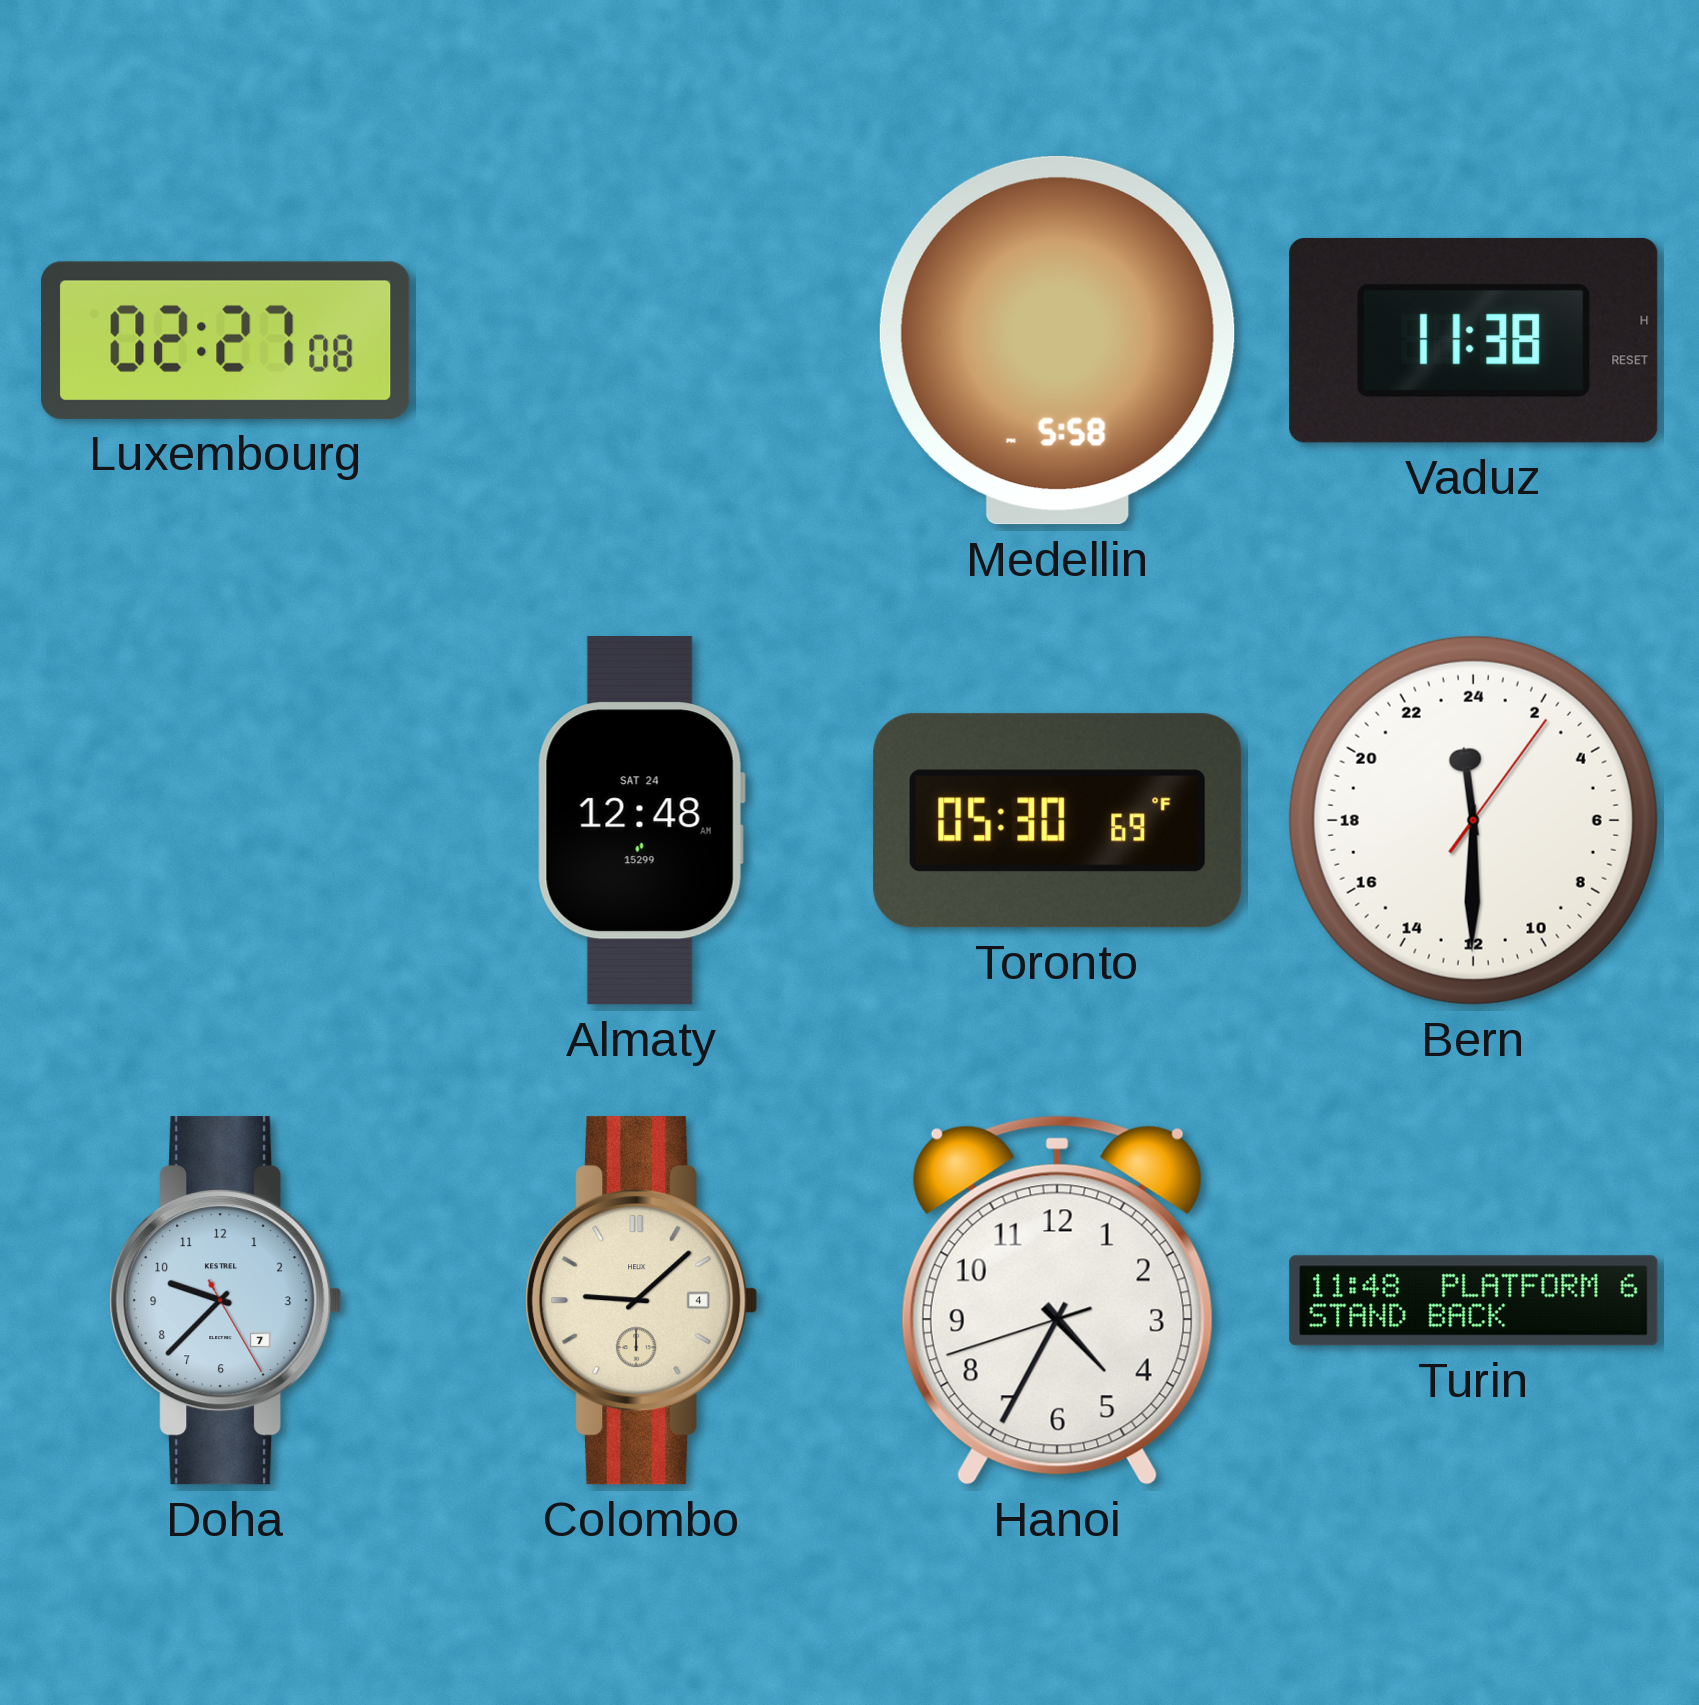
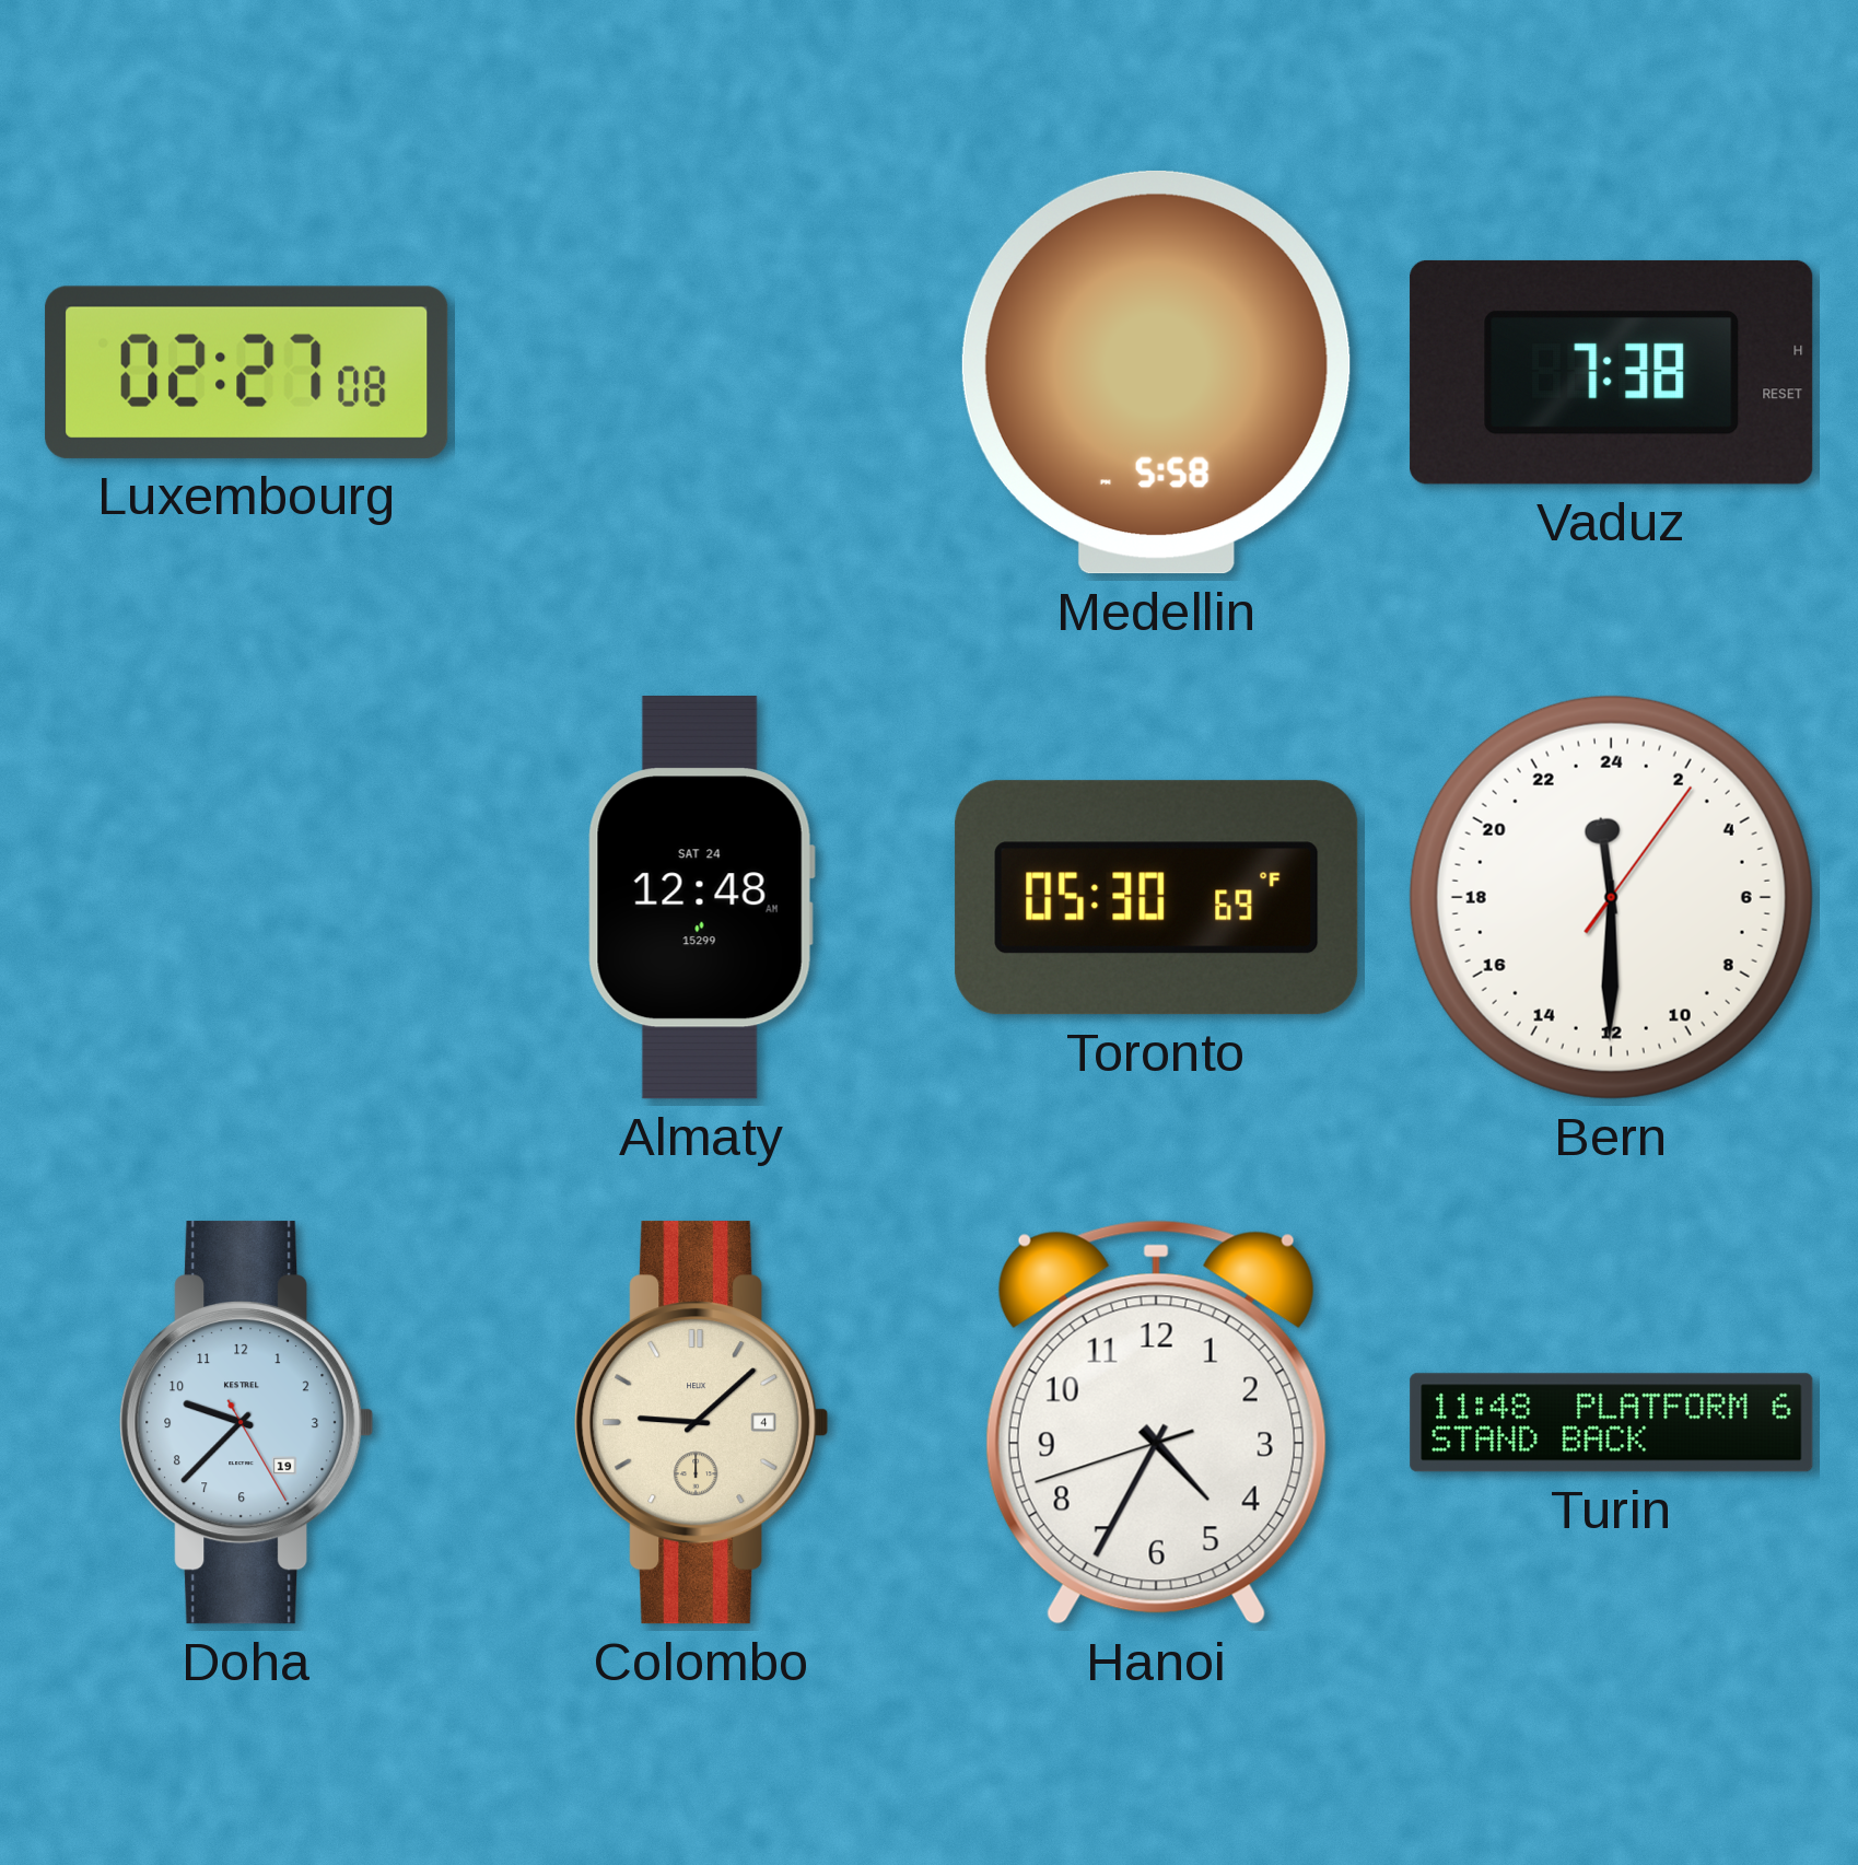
Vaduz: 11:38 -> 7:38 (1612, 372)
Doha date: 7 -> 19 (247, 1423)
